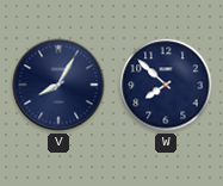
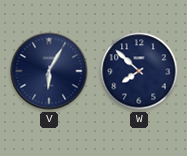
V: 8:05 -> 6:05 (49, 71)
